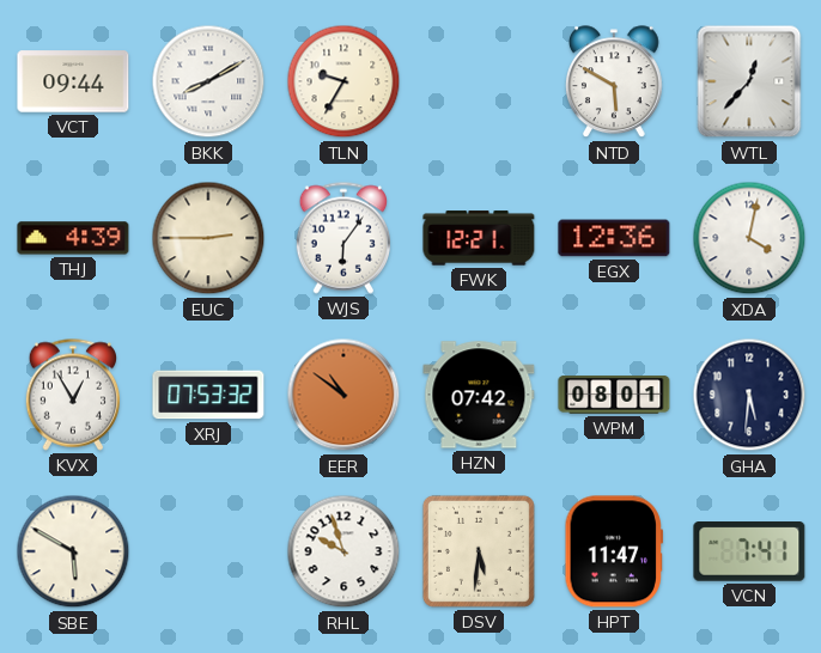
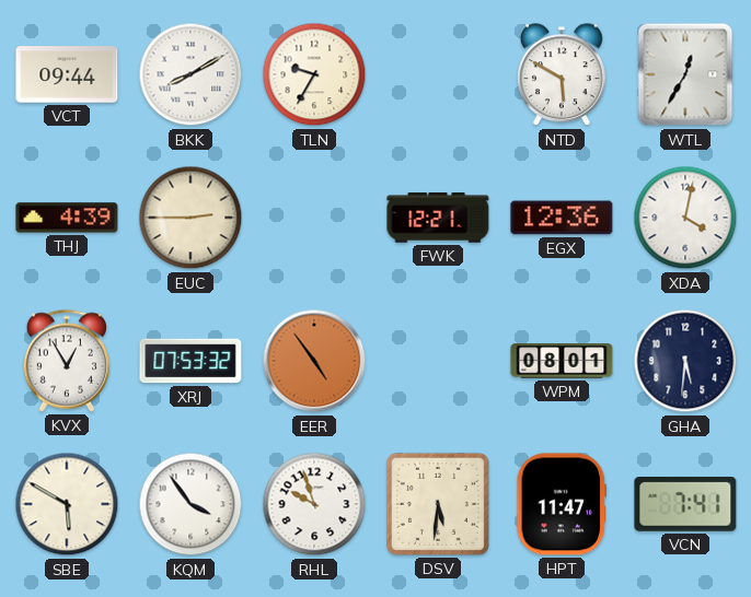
WTL: 12:37 -> 12:35 (685, 74)
WJS: 6:06 -> none (342, 238)
EER: 10:51 -> 4:54 (314, 361)
HZN: 07:42 -> none (479, 395)
KQM: none -> 3:54 (190, 504)
